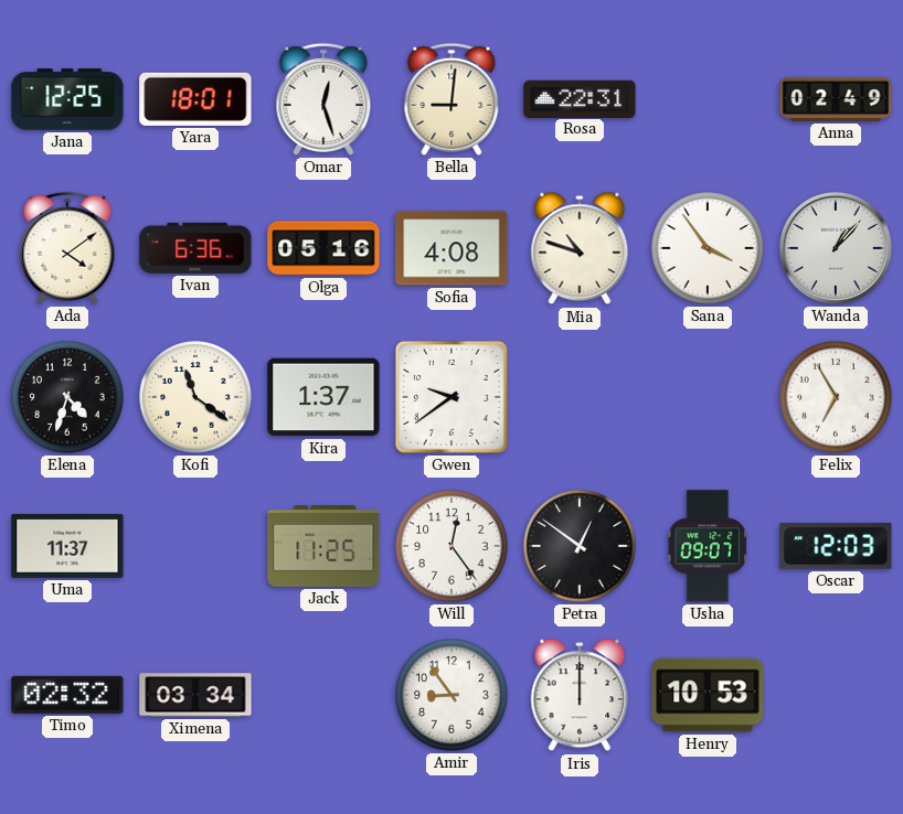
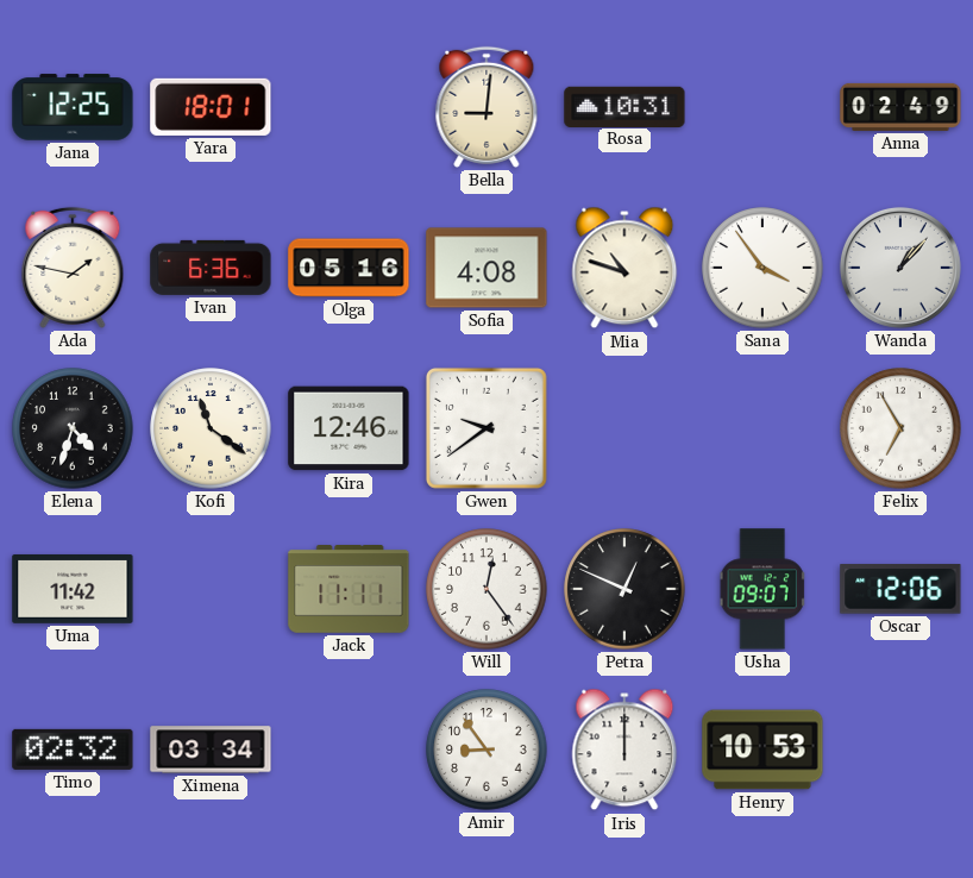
Omar: 12:27 -> none (323, 99)
Rosa: 22:31 -> 10:31 (624, 106)
Ada: 4:09 -> 1:47 (73, 268)
Kira: 1:37 -> 12:46 (349, 428)
Uma: 11:37 -> 11:42 (73, 589)
Jack: 11:25 -> 11:11 (349, 590)
Petra: 12:51 -> 12:49 (624, 589)
Oscar: 12:03 -> 12:06 (900, 589)
